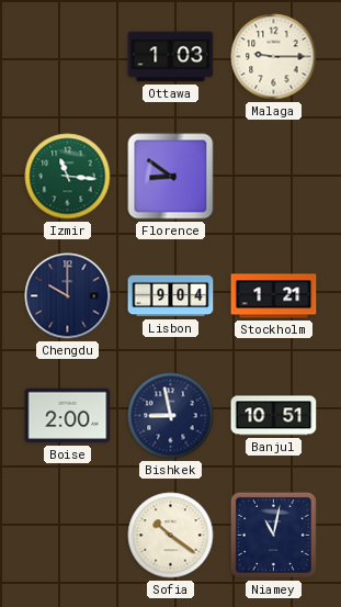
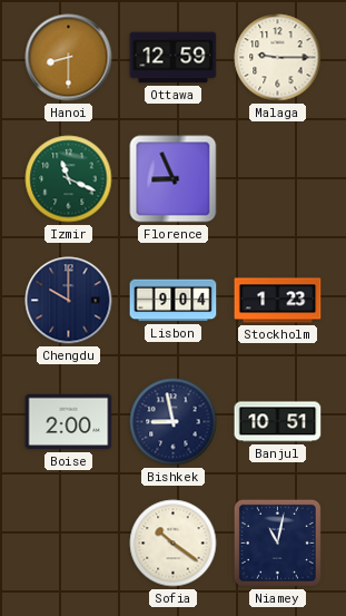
Hanoi: none -> 8:30 (69, 58)
Ottawa: 1:03 -> 12:59 (174, 58)
Izmir: 11:16 -> 11:19 (69, 179)
Florence: 8:51 -> 8:56 (174, 179)
Stockholm: 1:21 -> 1:23 (278, 301)
